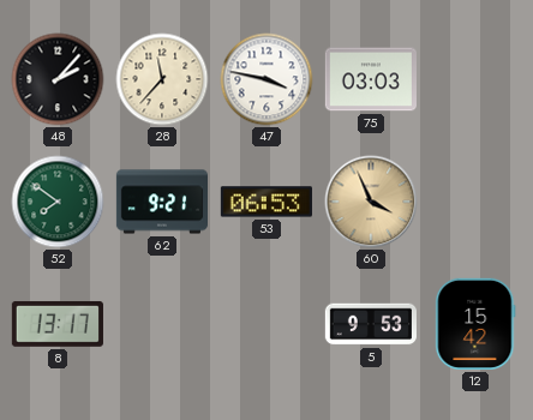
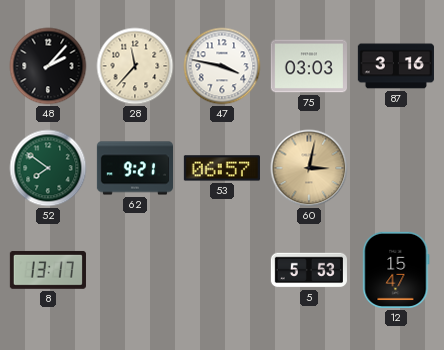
87: none -> 3:16 (395, 66)
53: 06:53 -> 06:57 (222, 168)
60: 3:56 -> 3:02 (309, 168)
5: 9:53 -> 5:53 (309, 270)
12: 15:42 -> 15:47 (396, 270)
